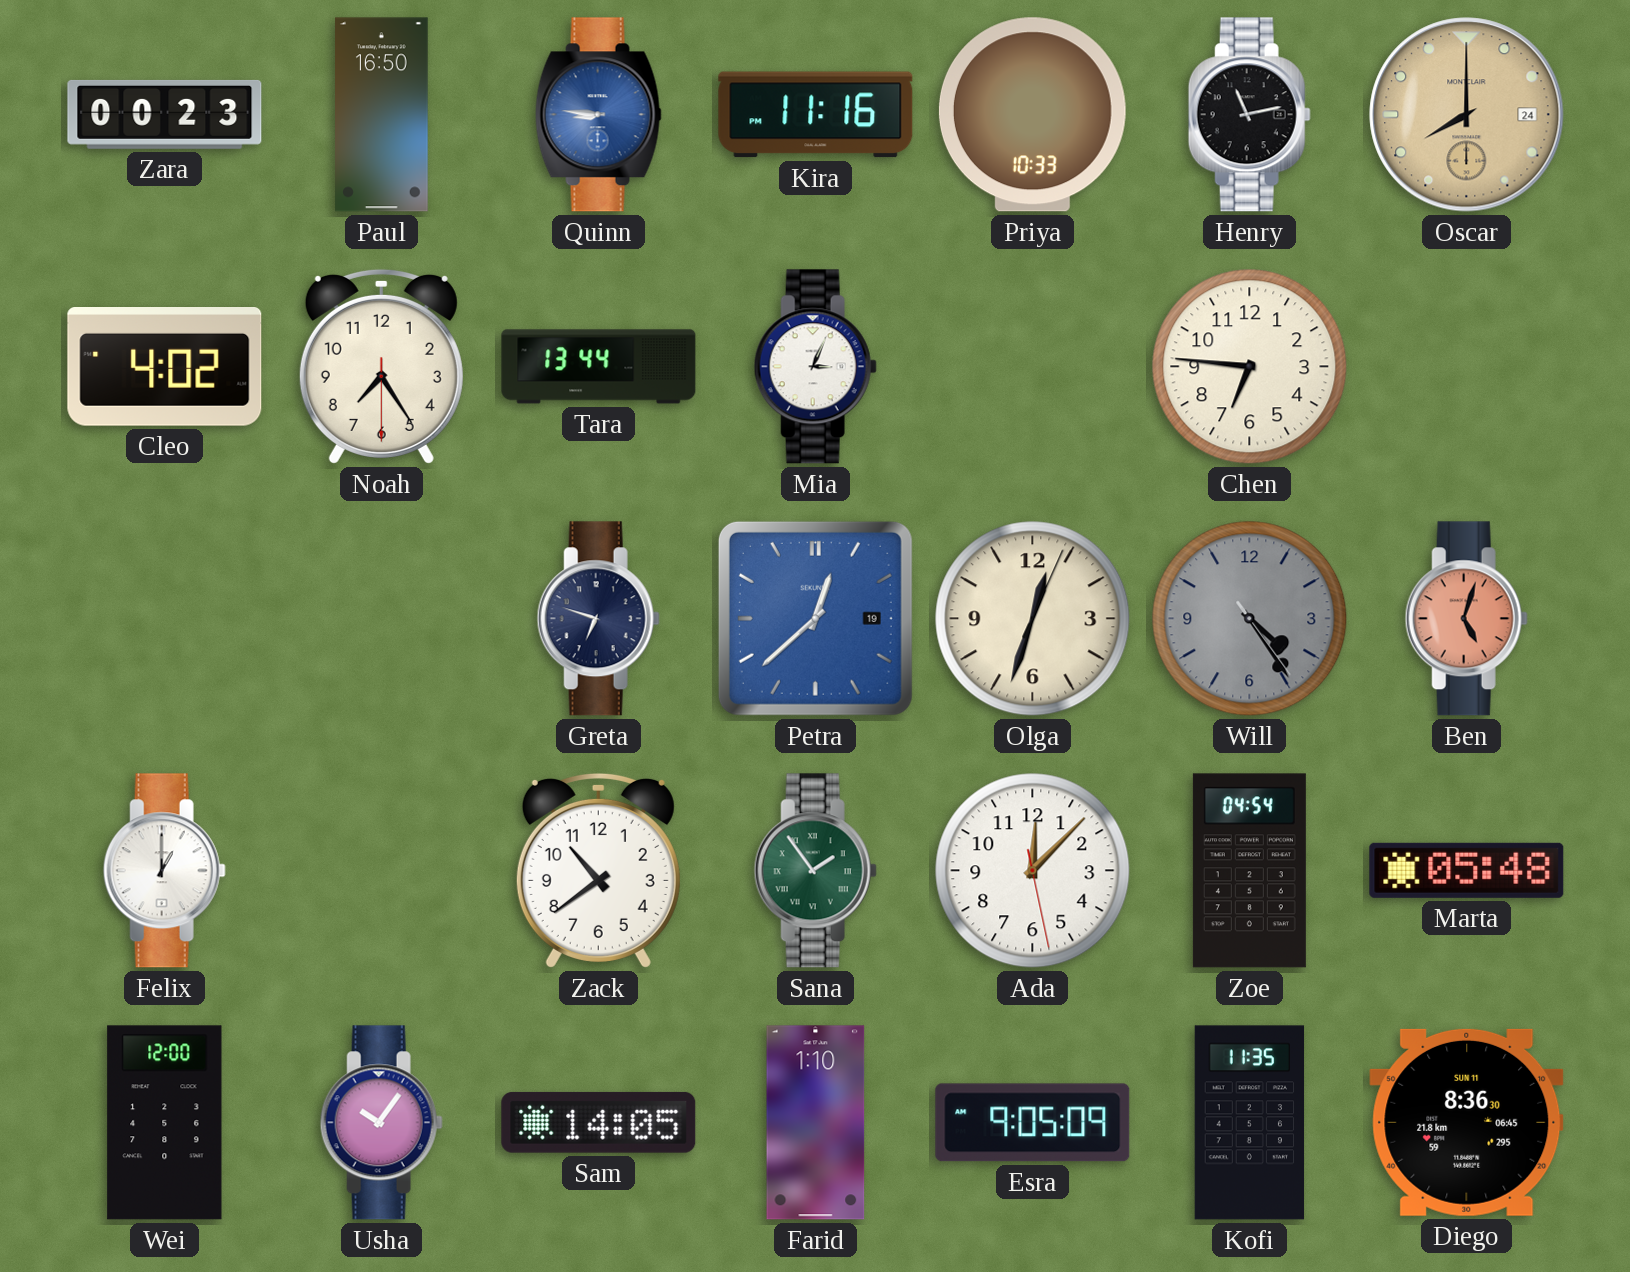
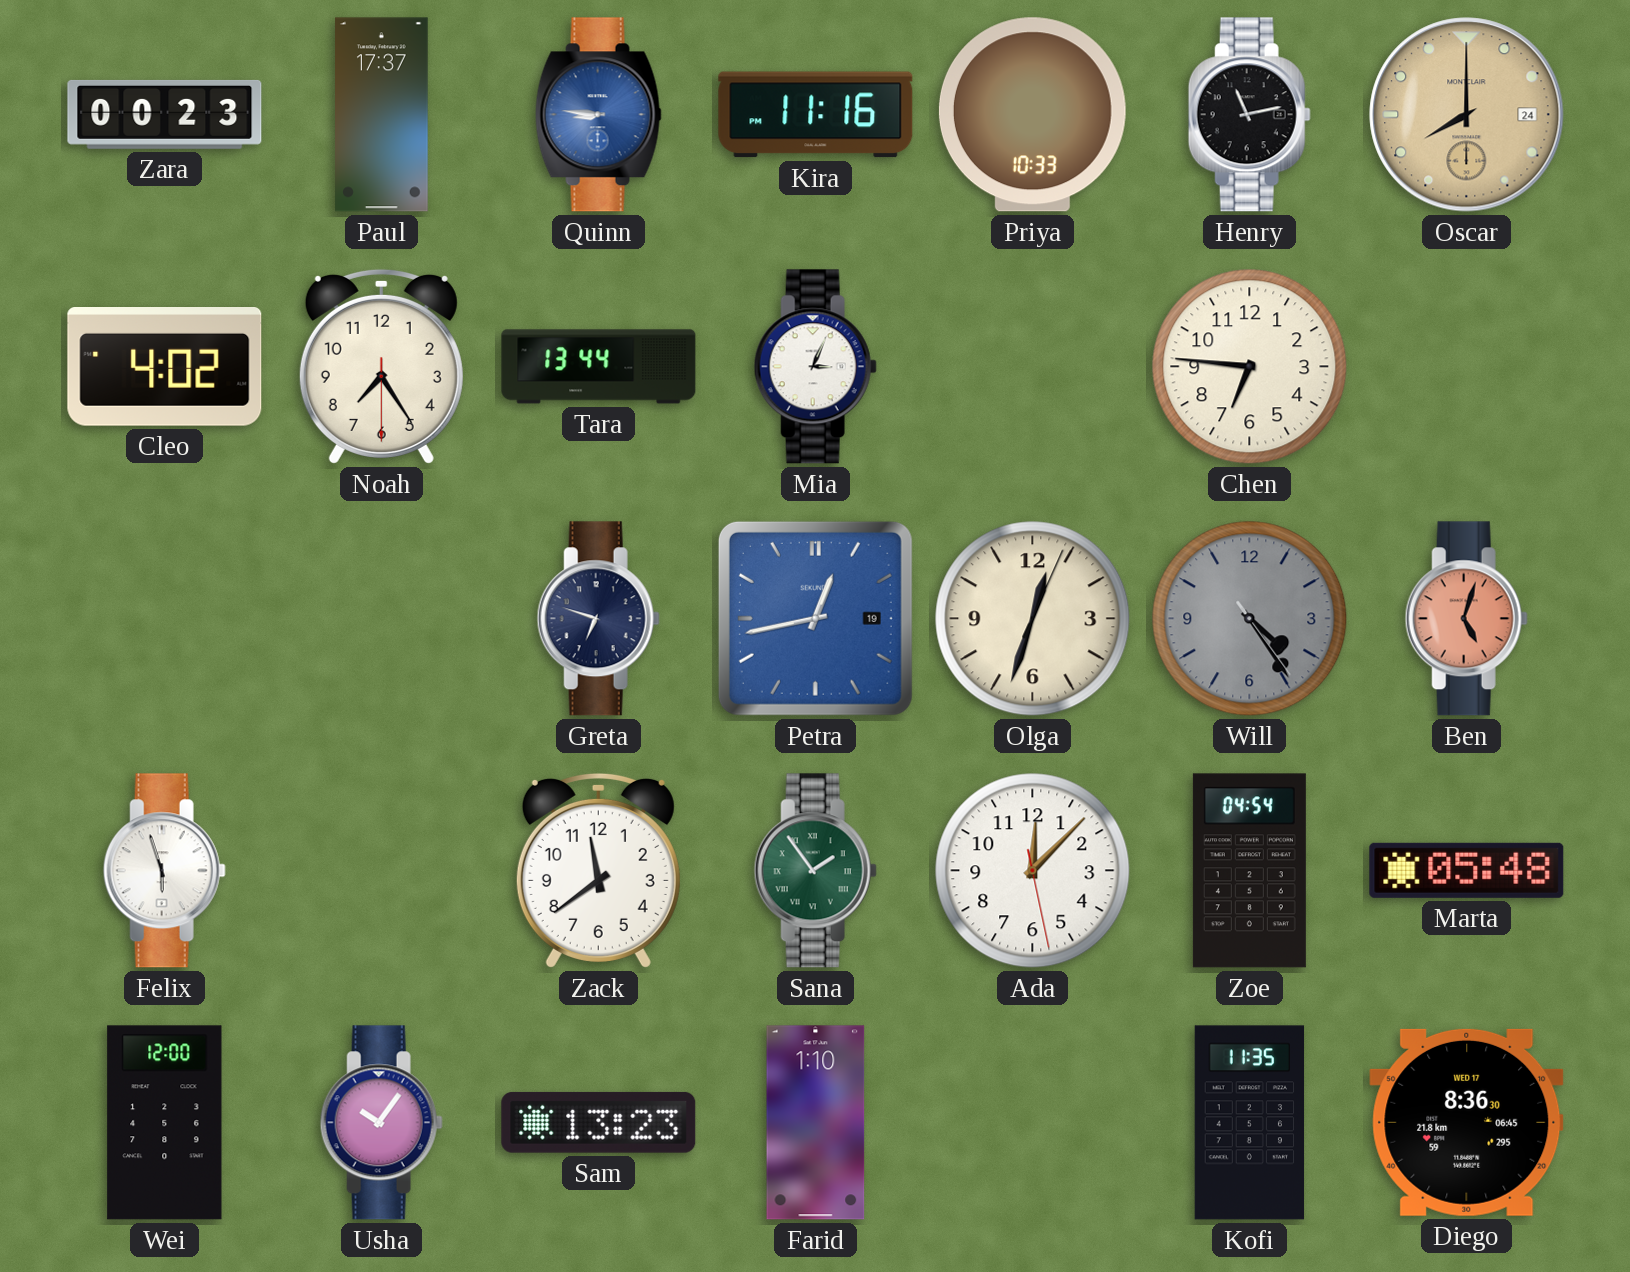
Paul: 16:50 -> 17:37 (382, 115)
Petra: 12:38 -> 12:43 (815, 618)
Felix: 1:00 -> 5:57 (164, 871)
Zack: 10:39 -> 11:39 (598, 870)
Sam: 14:05 -> 13:23 (599, 1122)
Esra: 9:05 -> none (1033, 1123)
Diego date: SUN 11 -> WED 17 (1467, 1122)
